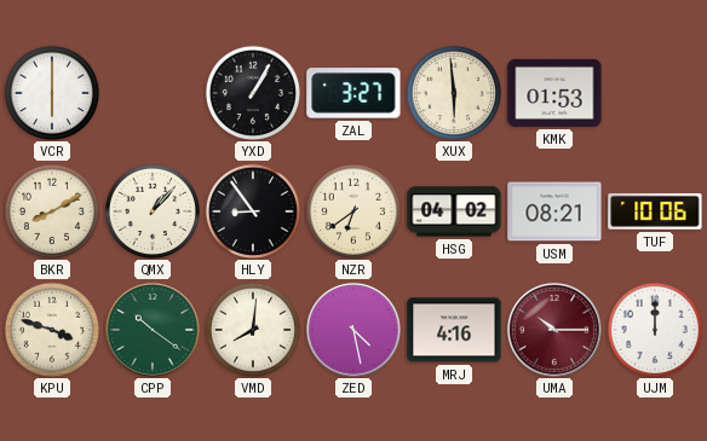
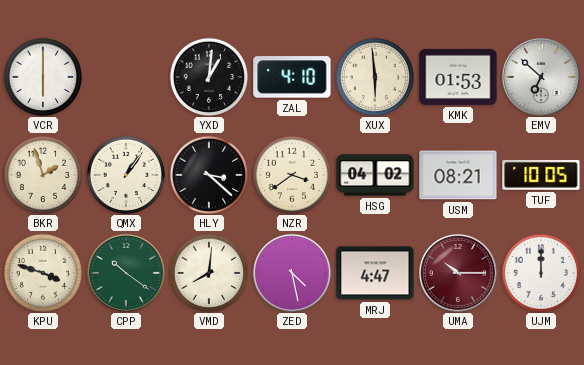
YXD: 1:05 -> 1:01 (208, 76)
ZAL: 3:27 -> 4:10 (292, 77)
EMV: none -> 6:52 (541, 77)
BKR: 8:10 -> 1:57 (42, 174)
QMX: 1:07 -> 1:06 (125, 174)
HLY: 8:54 -> 3:22 (208, 174)
NZR: 6:39 -> 3:39 (291, 174)
TUF: 10:06 -> 10:05 (541, 175)
MRJ: 4:16 -> 4:47 (375, 273)
